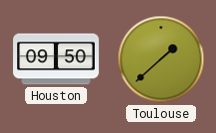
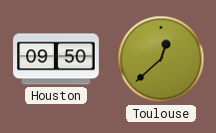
Toulouse: 1:38 -> 12:38 (161, 59)
